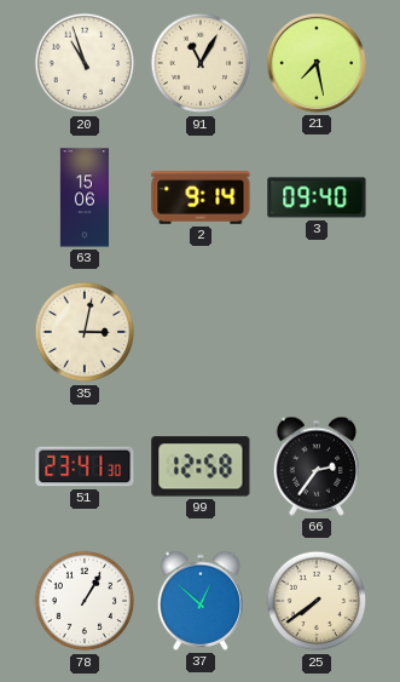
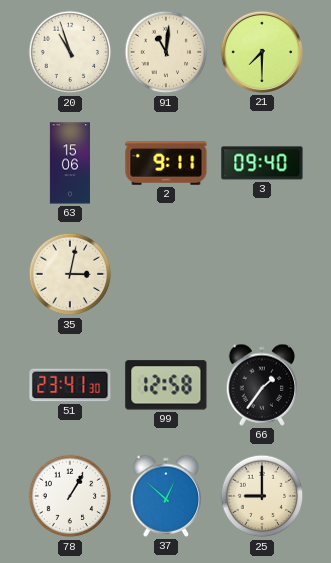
91: 11:05 -> 11:01 (166, 52)
21: 7:28 -> 7:30 (262, 52)
2: 9:14 -> 9:11 (166, 164)
66: 2:36 -> 1:36 (262, 385)
25: 7:39 -> 9:00 (262, 496)
